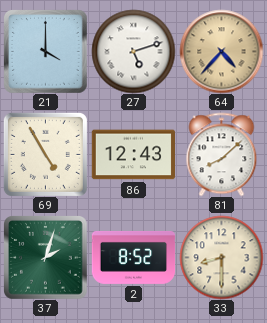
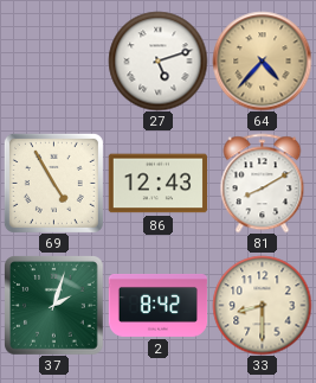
21: 4:00 -> none (46, 52)
81: 8:08 -> 8:10 (263, 183)
2: 8:52 -> 8:42 (157, 305)
